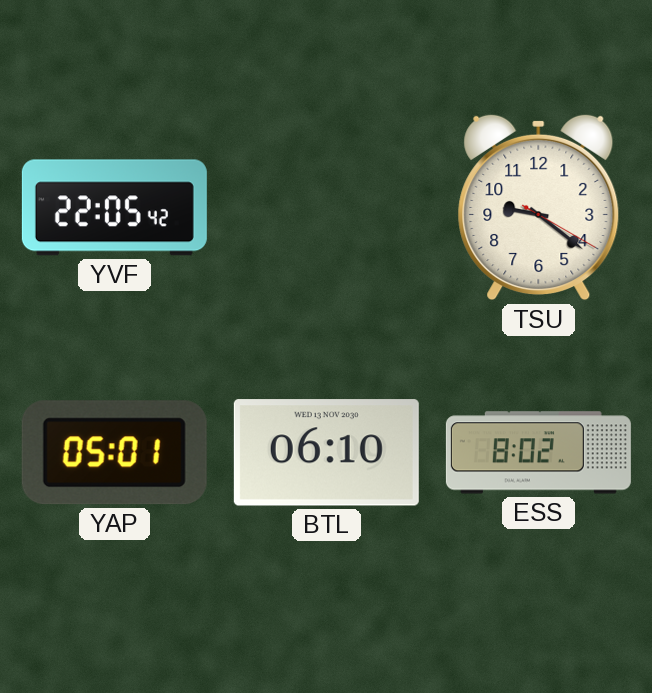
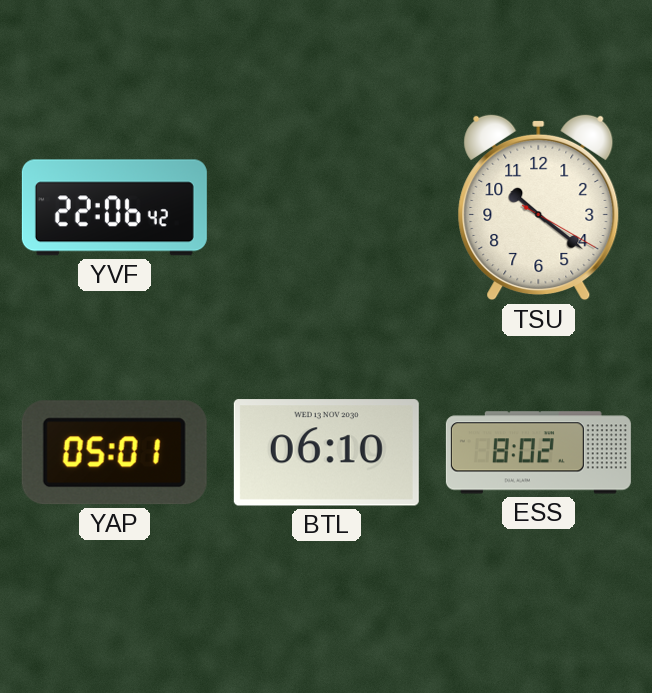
YVF: 22:05 -> 22:06 (114, 208)
TSU: 9:21 -> 10:21 (539, 207)
